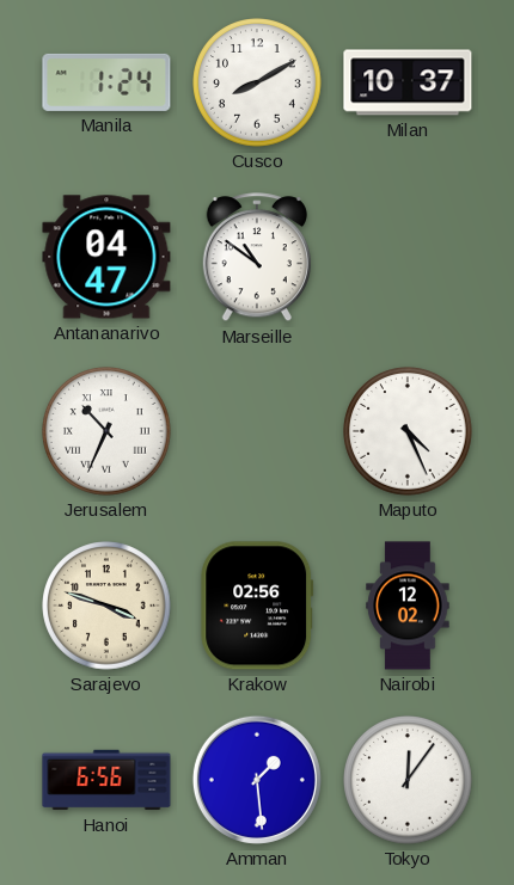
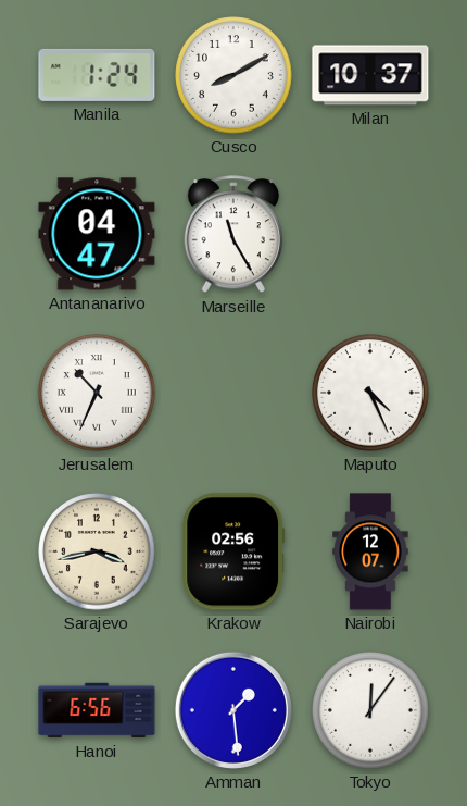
Marseille: 10:51 -> 11:25 (233, 235)
Sarajevo: 3:48 -> 3:43 (97, 551)
Nairobi: 12:02 -> 12:07 (370, 551)
